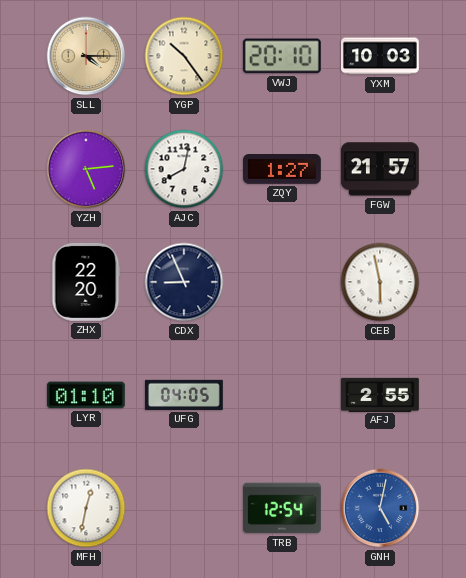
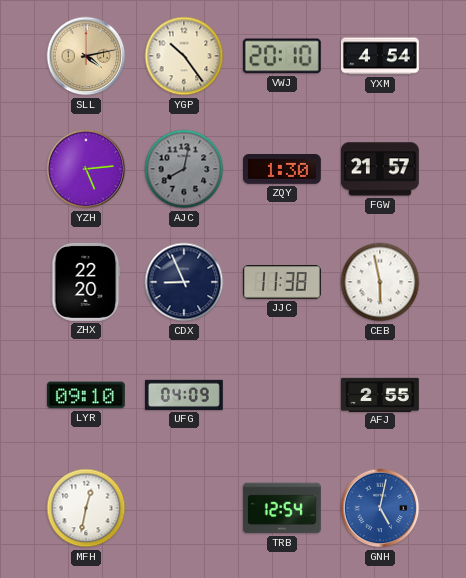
SLL: 4:15 -> 4:13 (86, 56)
YXM: 10:03 -> 4:54 (381, 56)
AJC dial: white -> grey (184, 169)
ZQY: 1:27 -> 1:30 (283, 170)
JJC: none -> 11:38 (282, 282)
LYR: 01:10 -> 09:10 (86, 395)
UFG: 04:05 -> 04:09 (184, 395)
